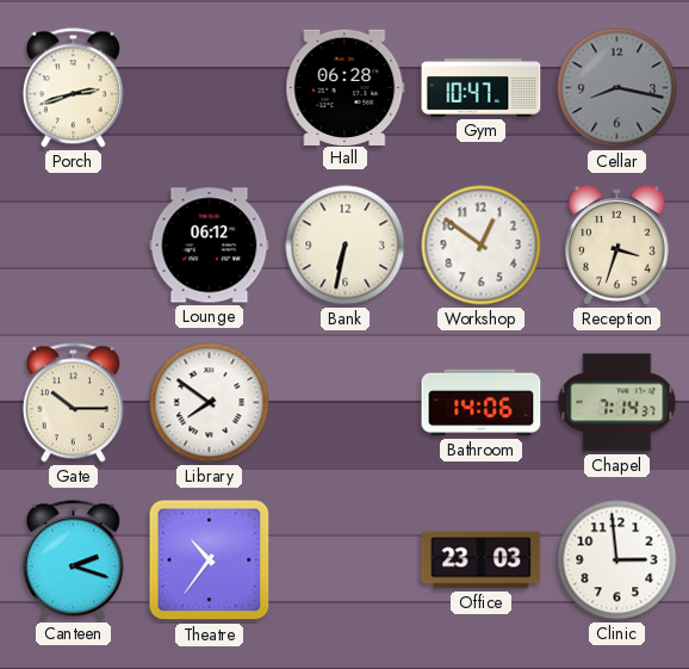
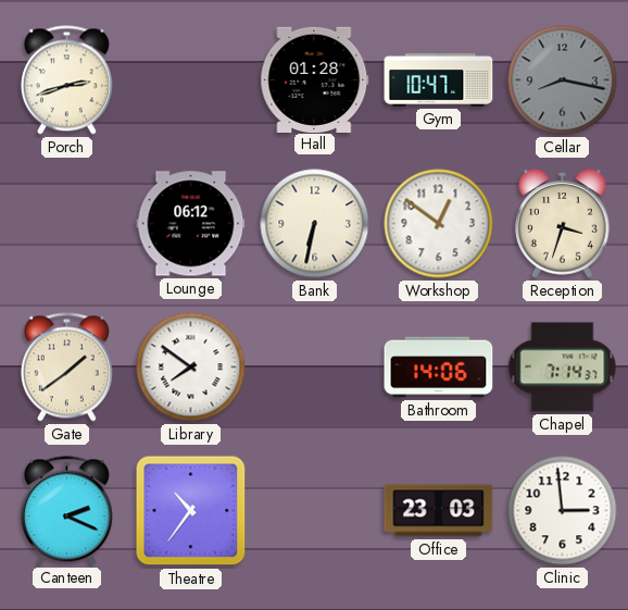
Hall: 06:28 -> 01:28 (315, 79)
Gate: 10:15 -> 1:39 (66, 368)
Canteen: 2:18 -> 2:19 (66, 511)
